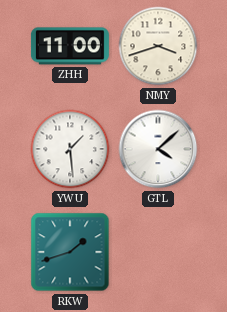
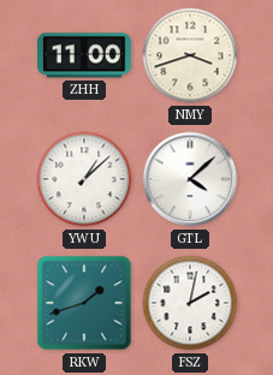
YWU: 1:29 -> 1:08 (84, 179)
FSZ: none -> 2:02 (190, 303)
